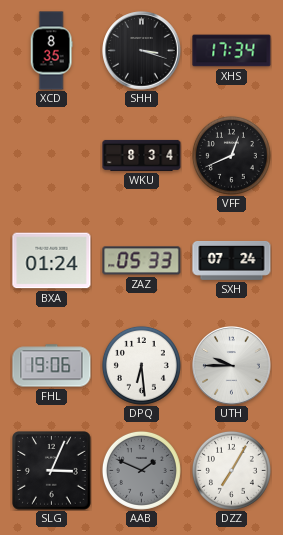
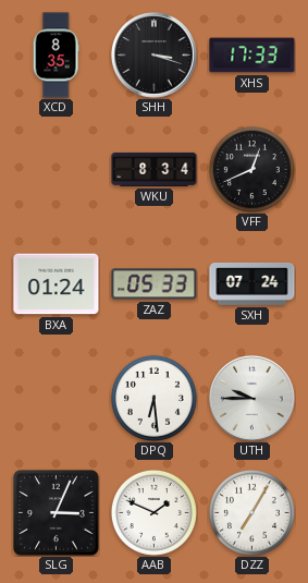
XHS: 17:34 -> 17:33 (252, 56)
FHL: 19:06 -> none (52, 366)
AAB dial: grey -> white (153, 512)
